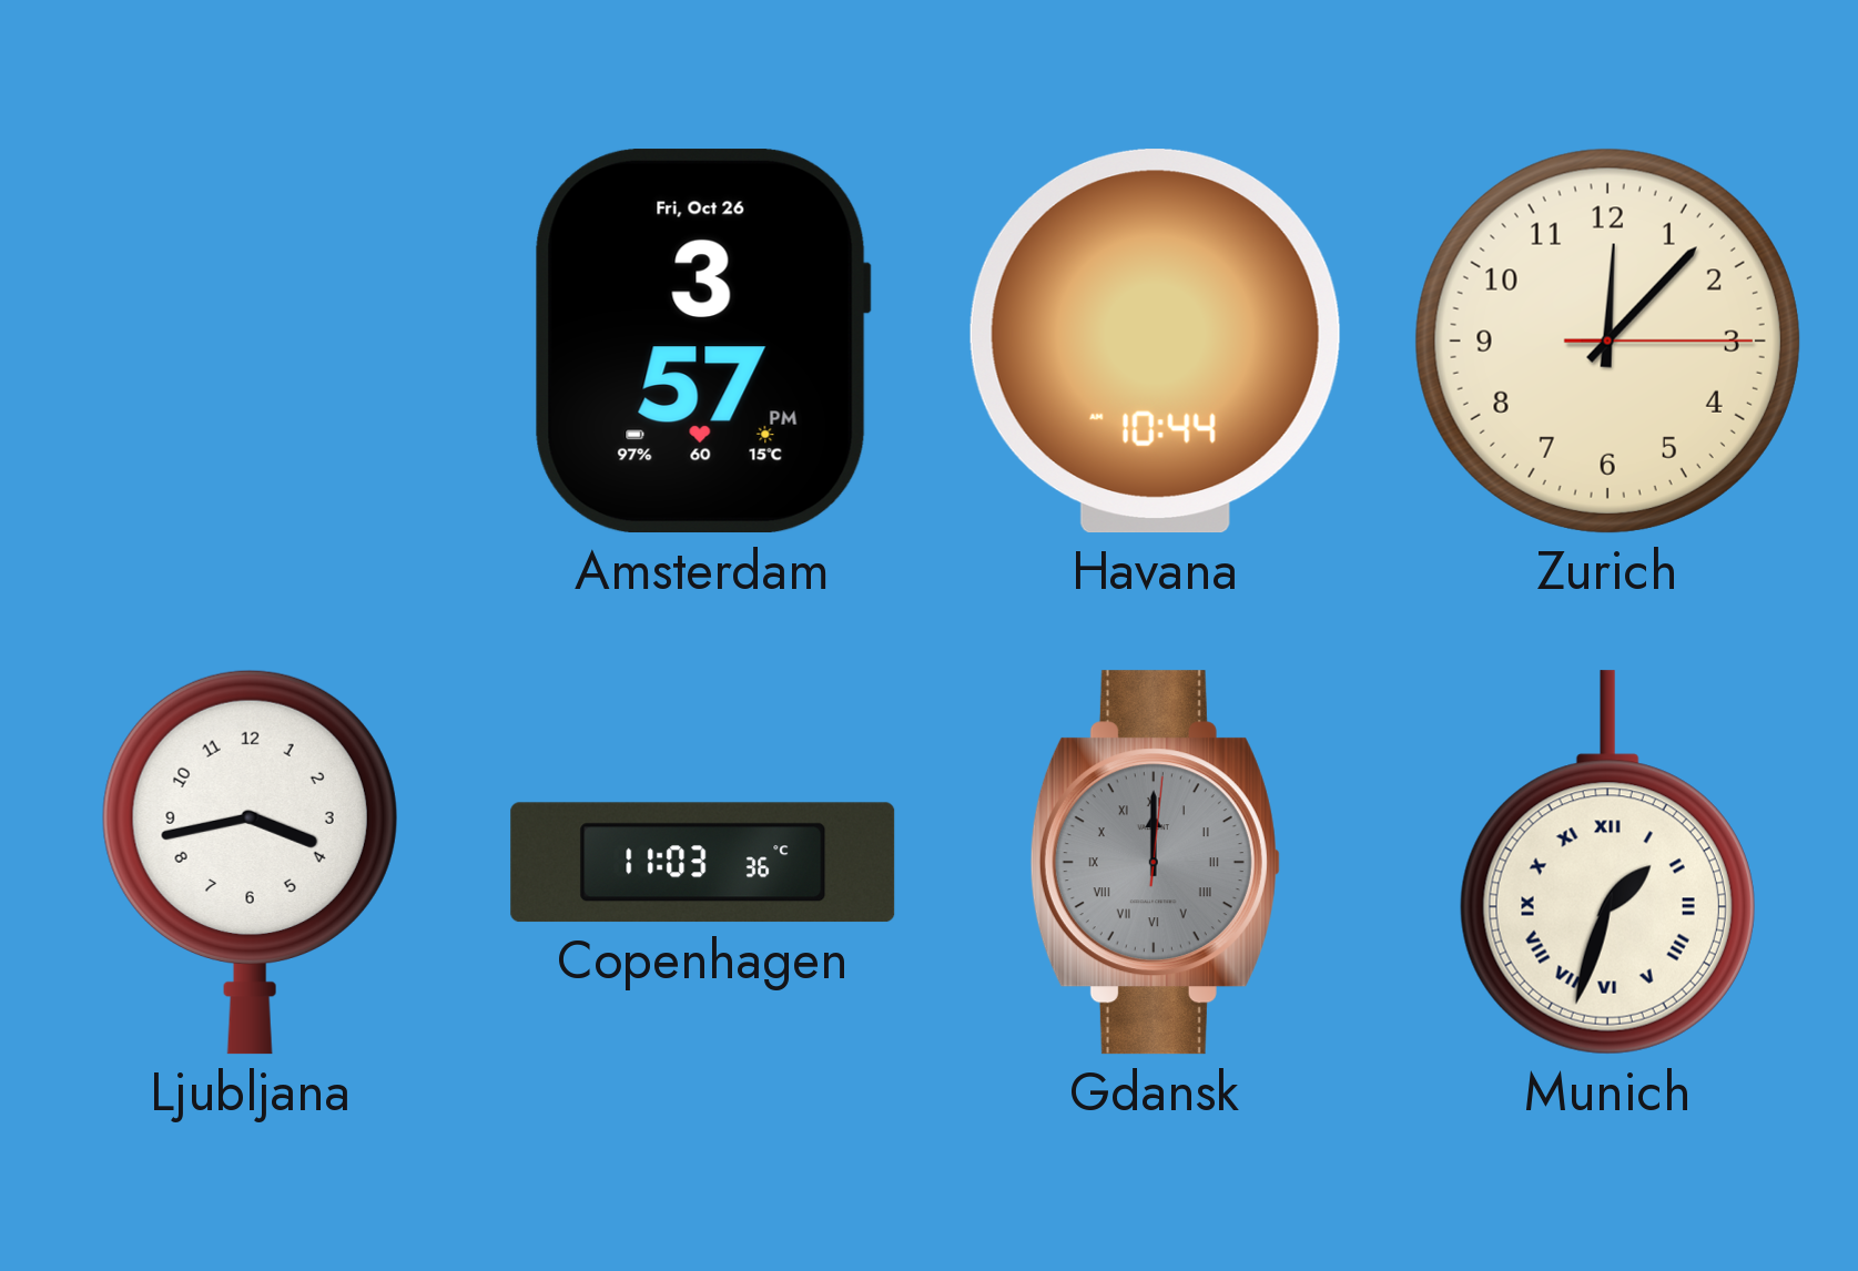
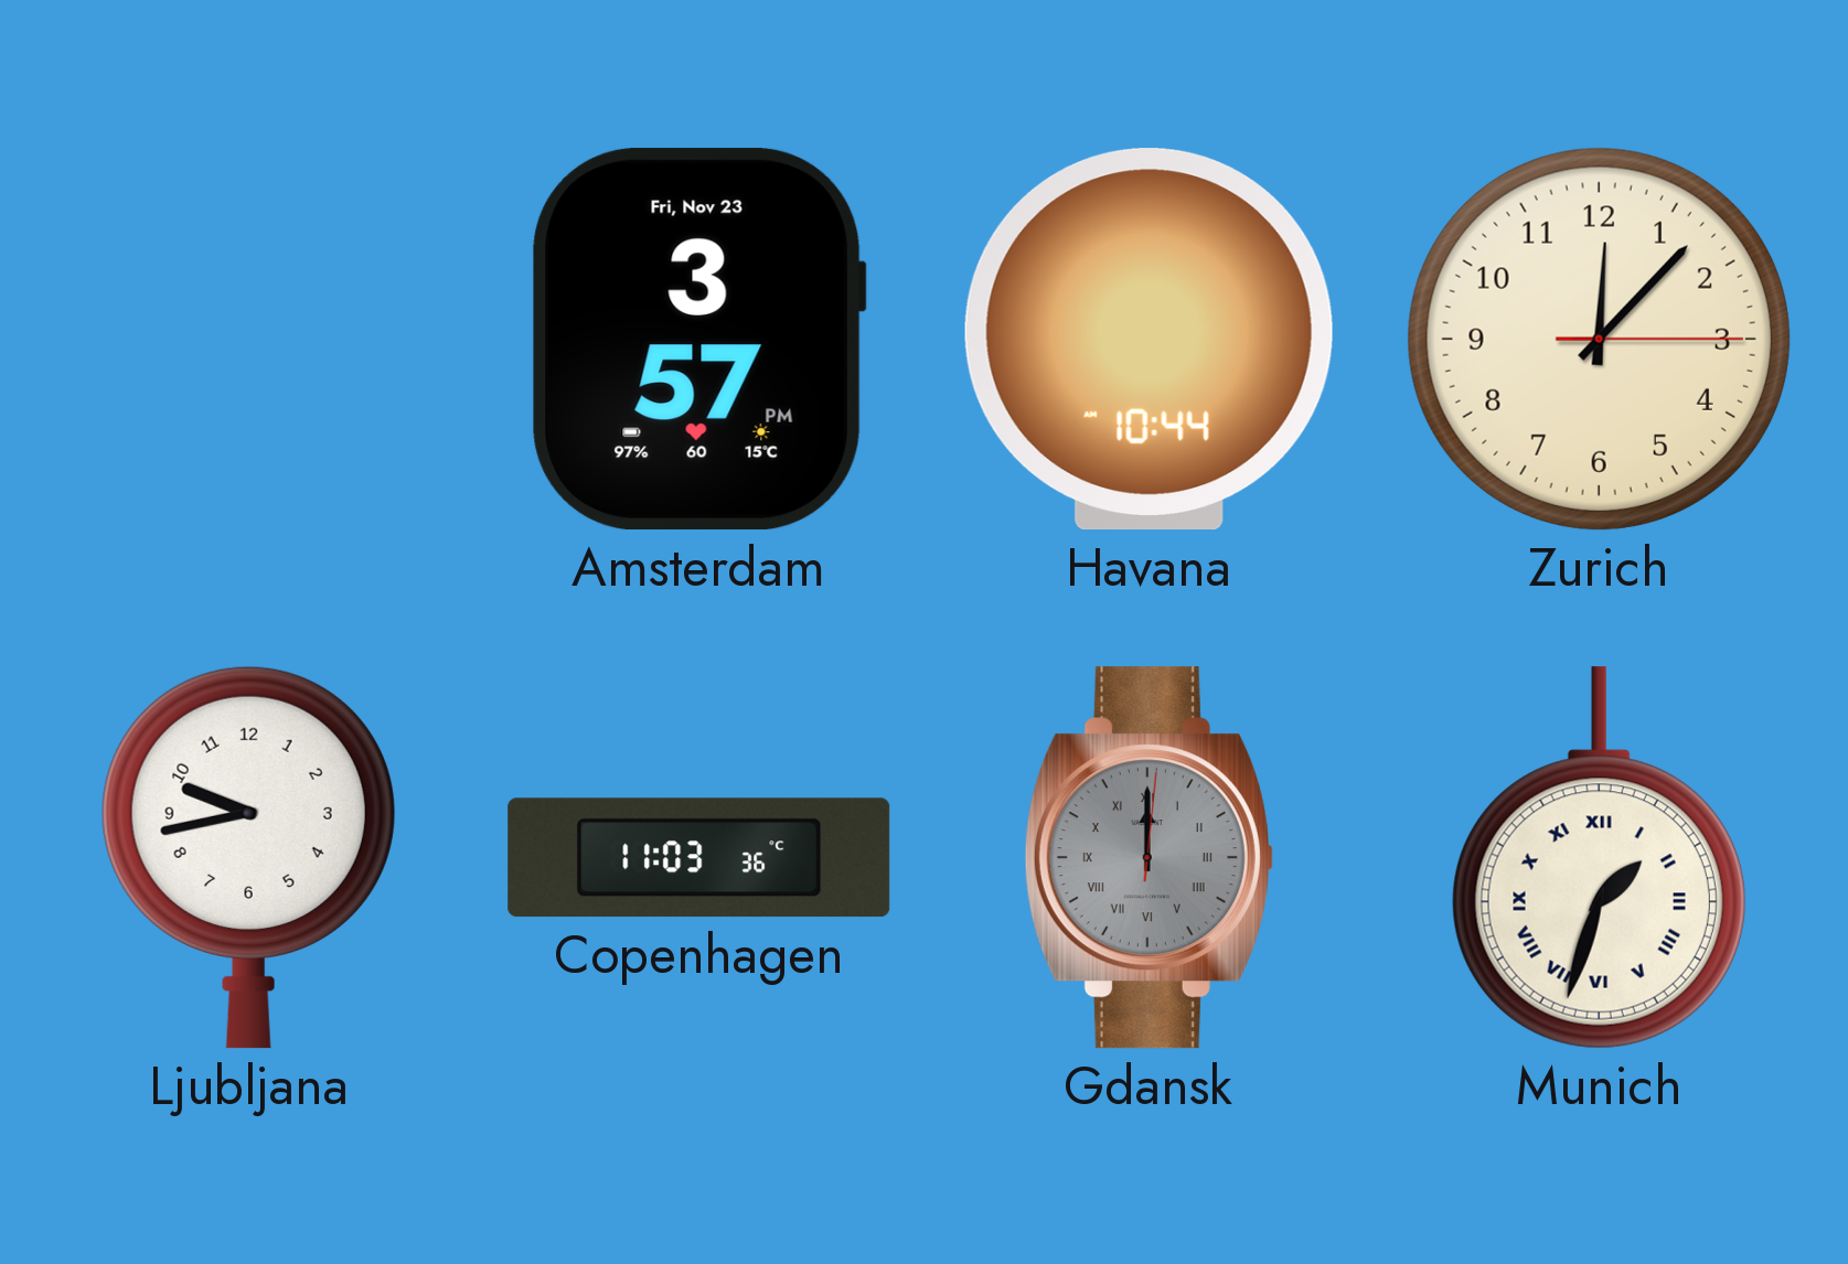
Amsterdam date: Fri, Oct 26 -> Fri, Nov 23 (698, 340)
Ljubljana: 3:43 -> 9:43 (248, 857)
